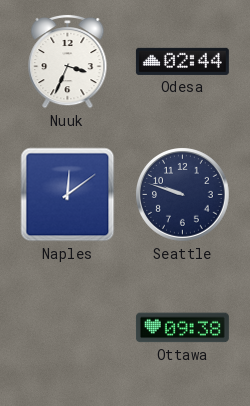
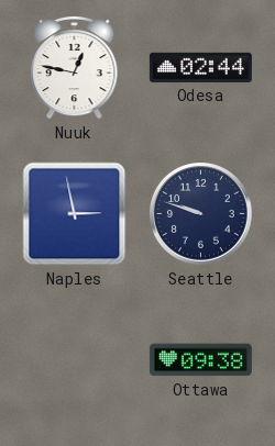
Nuuk: 3:34 -> 12:47 (75, 67)
Naples: 12:09 -> 2:58 (75, 214)
